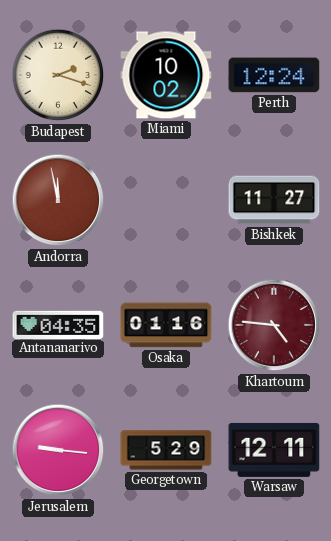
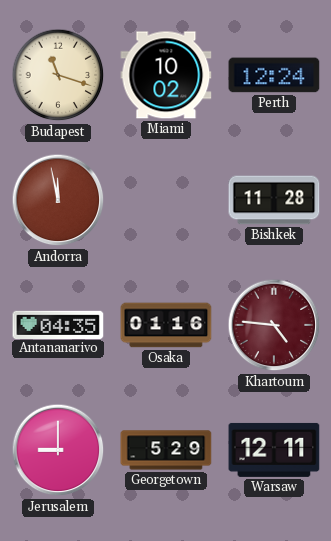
Budapest: 2:18 -> 11:18 (58, 75)
Bishkek: 11:27 -> 11:28 (274, 200)
Jerusalem: 9:16 -> 9:00 (58, 450)
